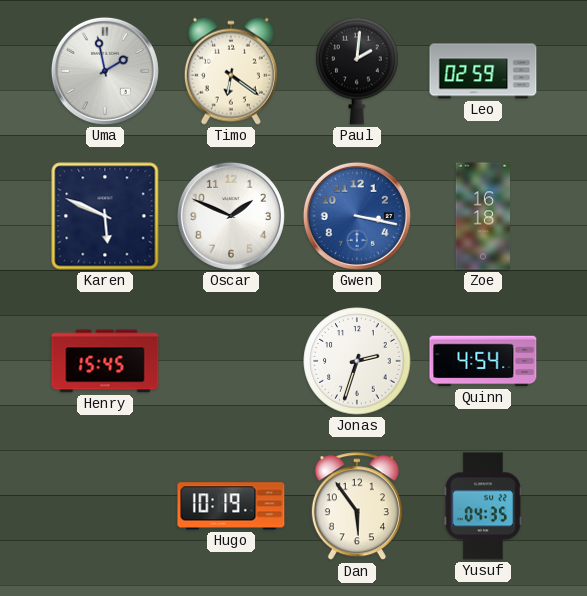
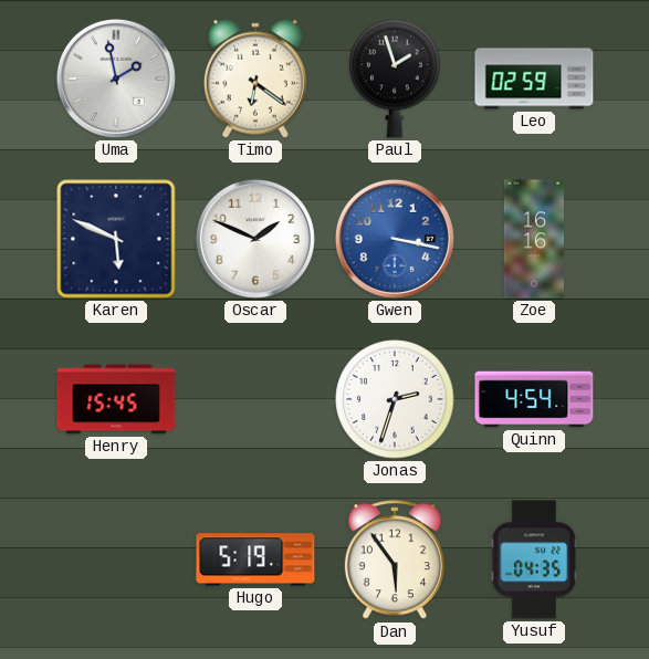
Paul: 2:01 -> 1:57 (395, 79)
Zoe: 16:18 -> 16:16 (534, 239)
Hugo: 10:19 -> 5:19 (255, 559)
